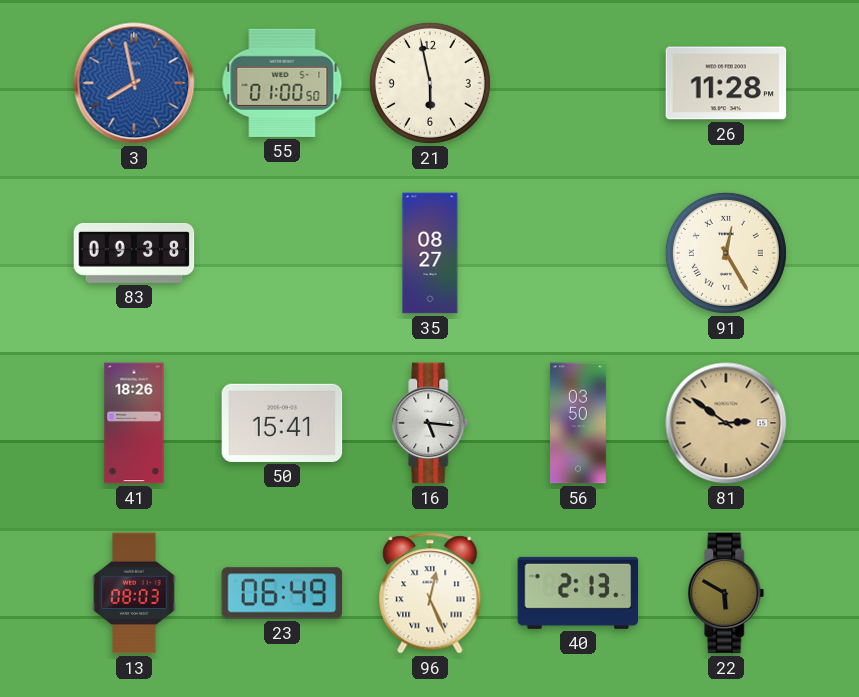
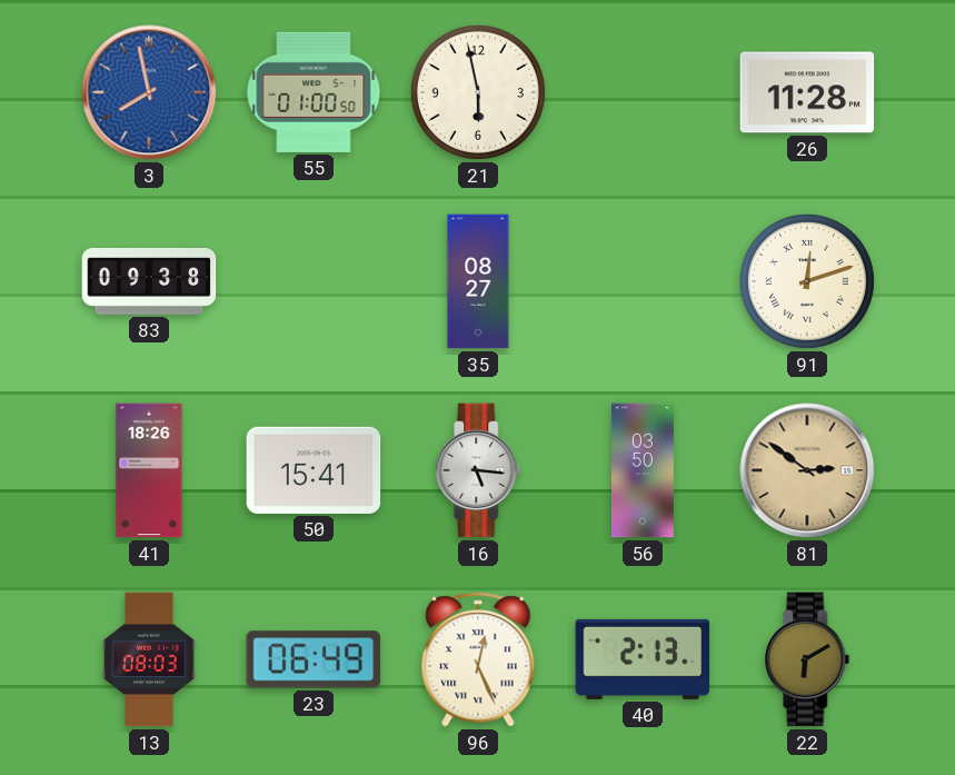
91: 12:25 -> 12:12 (807, 281)
22: 5:50 -> 6:10 (807, 659)
